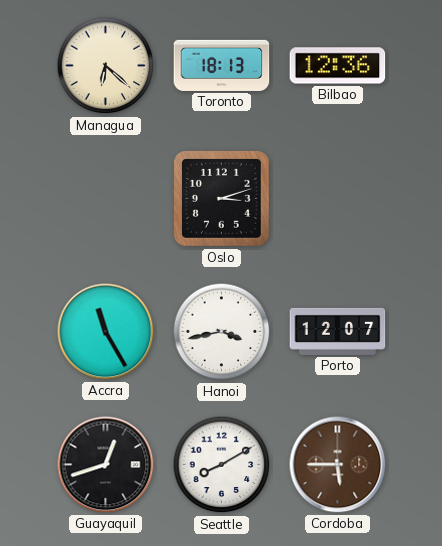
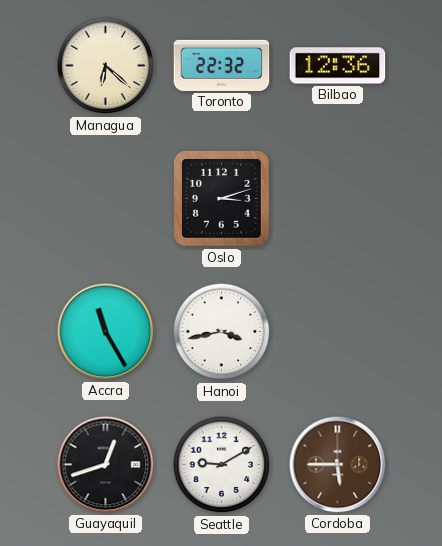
Toronto: 18:13 -> 22:32 (222, 65)
Porto: 12:07 -> none (338, 331)
Seattle: 8:10 -> 9:10 (222, 465)
